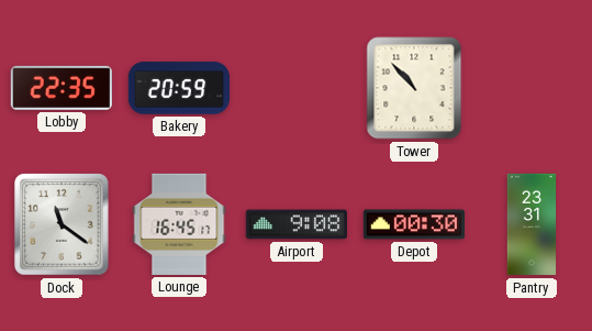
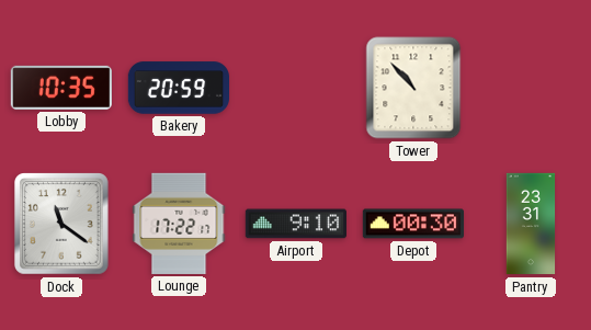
Lobby: 22:35 -> 10:35 (61, 88)
Lounge: 16:45 -> 17:22 (179, 224)
Airport: 9:08 -> 9:10 (296, 224)
